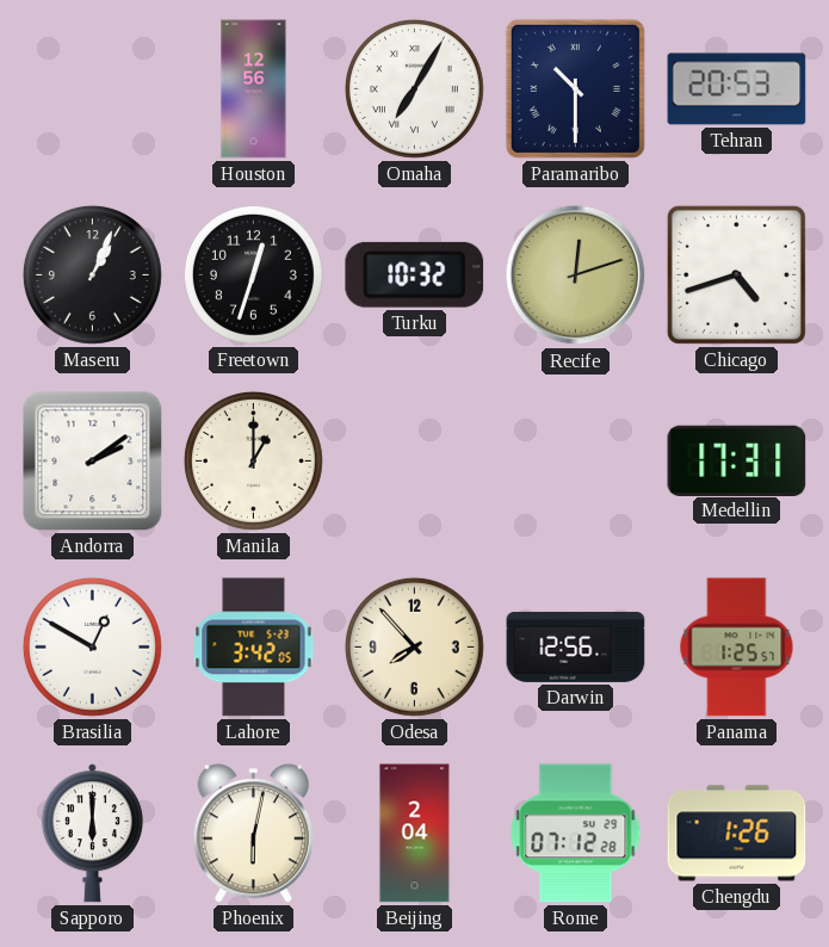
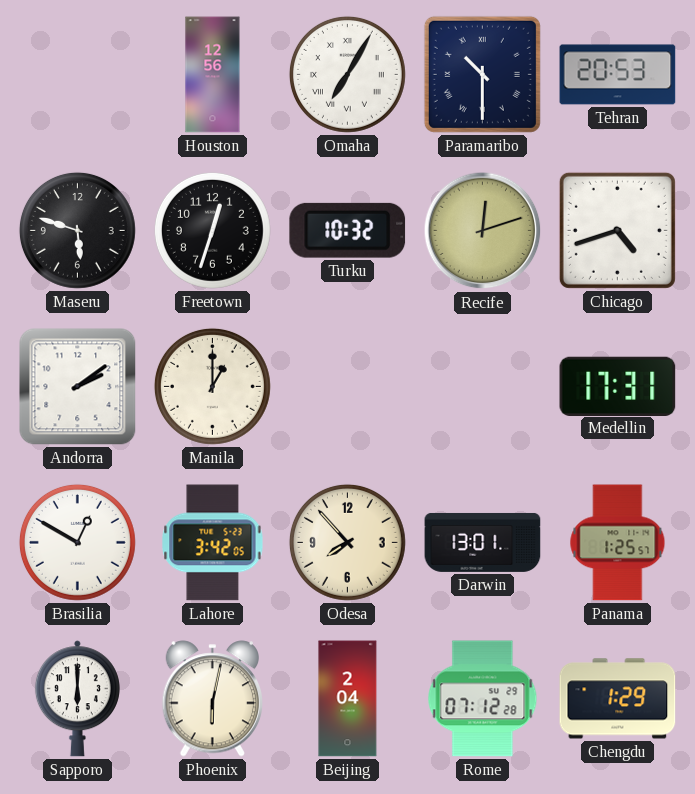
Maseru: 1:04 -> 5:48 (77, 230)
Darwin: 12:56 -> 13:01 (483, 542)
Chengdu: 1:26 -> 1:29 (618, 699)
